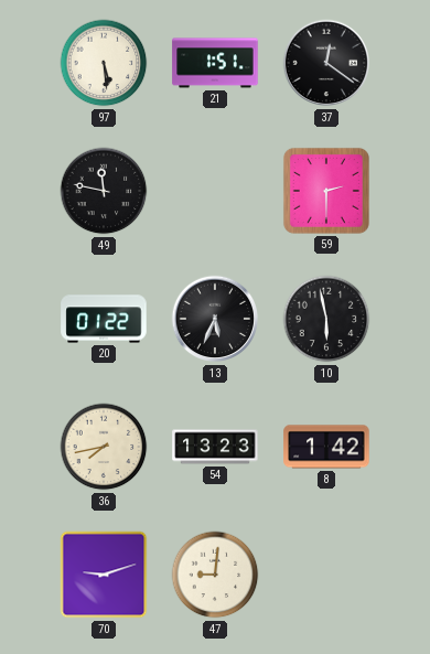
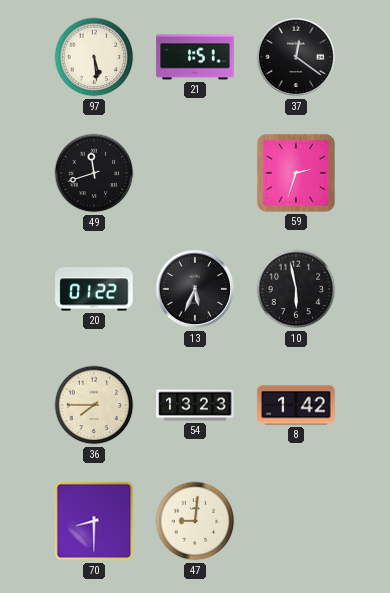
49: 11:47 -> 11:42 (94, 173)
59: 2:30 -> 2:33 (296, 173)
36: 7:43 -> 7:45 (94, 405)
70: 9:12 -> 8:30 (94, 521)
